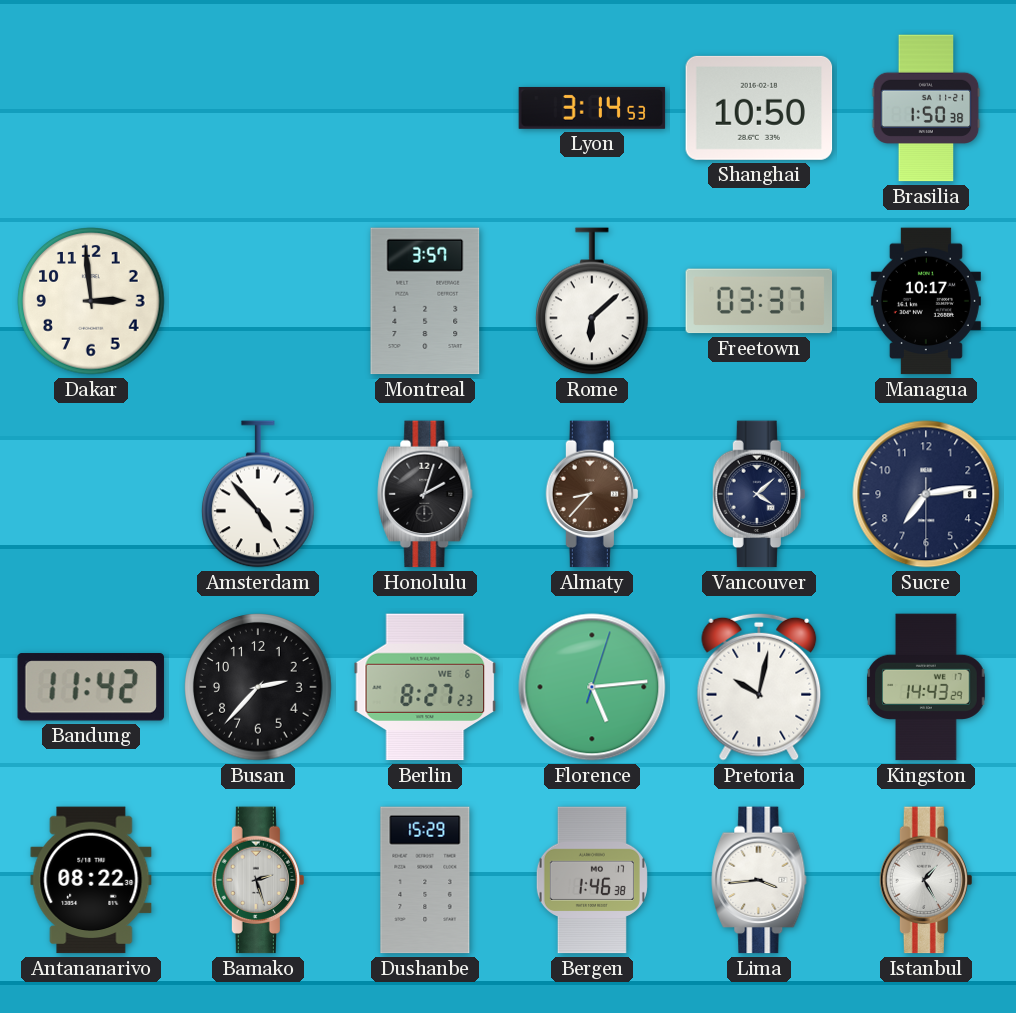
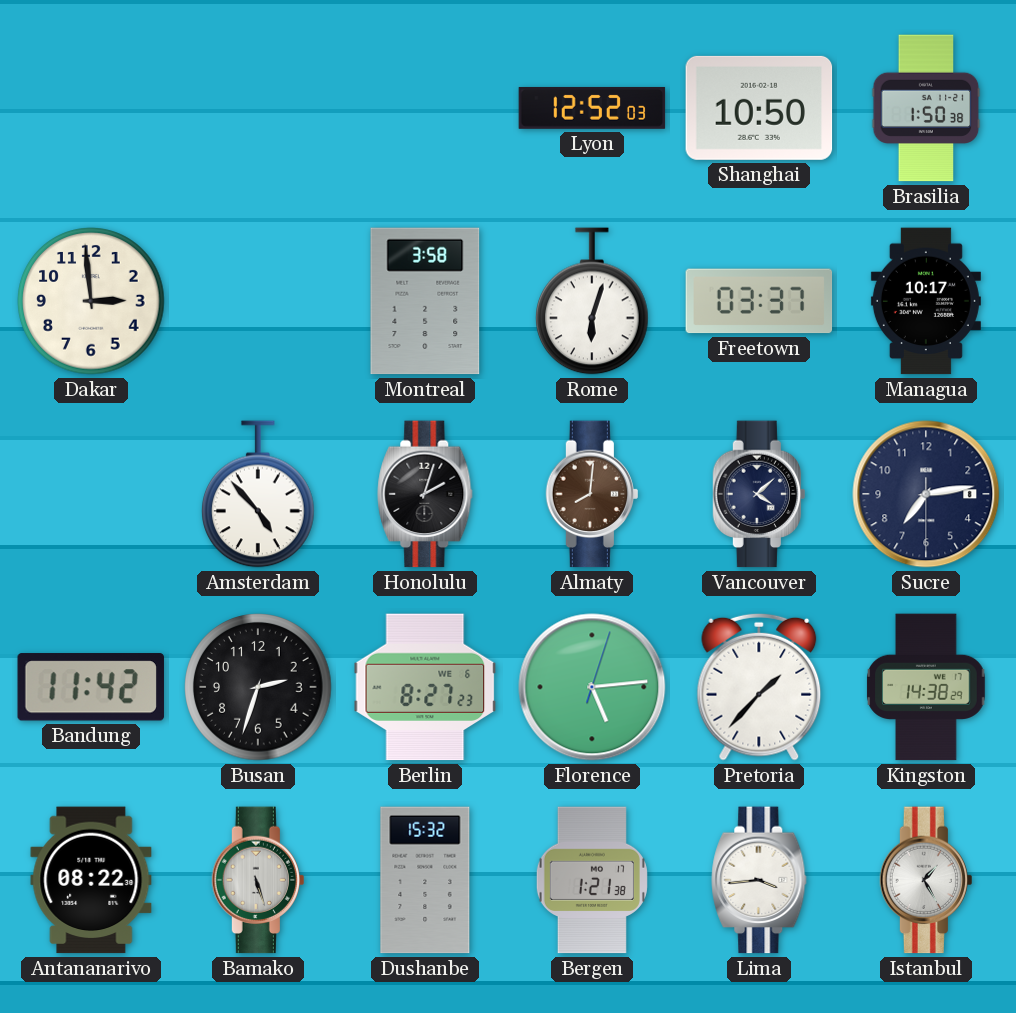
Lyon: 3:14 -> 12:52 (592, 108)
Montreal: 3:57 -> 3:58 (425, 301)
Rome: 6:08 -> 6:03 (593, 301)
Almaty: 8:37 -> 8:01 (591, 494)
Busan: 2:37 -> 2:33 (258, 687)
Pretoria: 10:02 -> 1:37 (759, 687)
Kingston: 14:43 -> 14:38 (926, 687)
Bamako: 2:27 -> 5:27 (257, 880)
Dushanbe: 15:29 -> 15:32 (425, 880)
Bergen: 1:46 -> 1:21 (592, 880)
